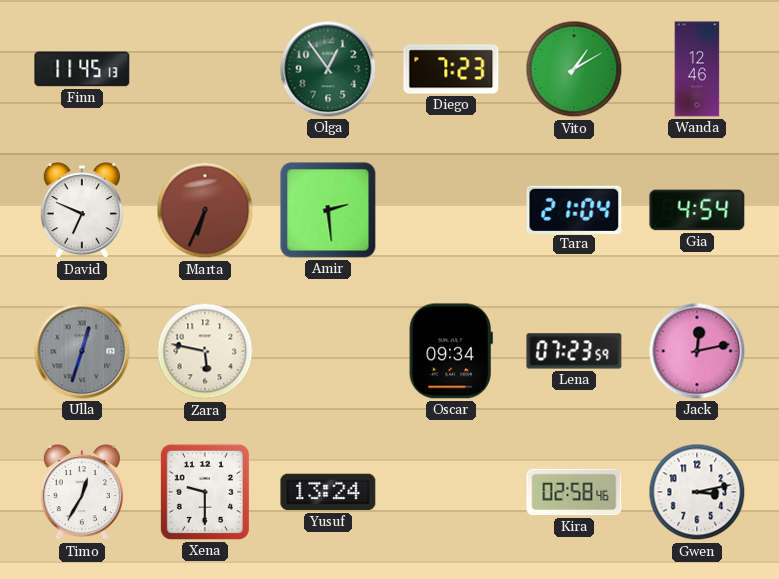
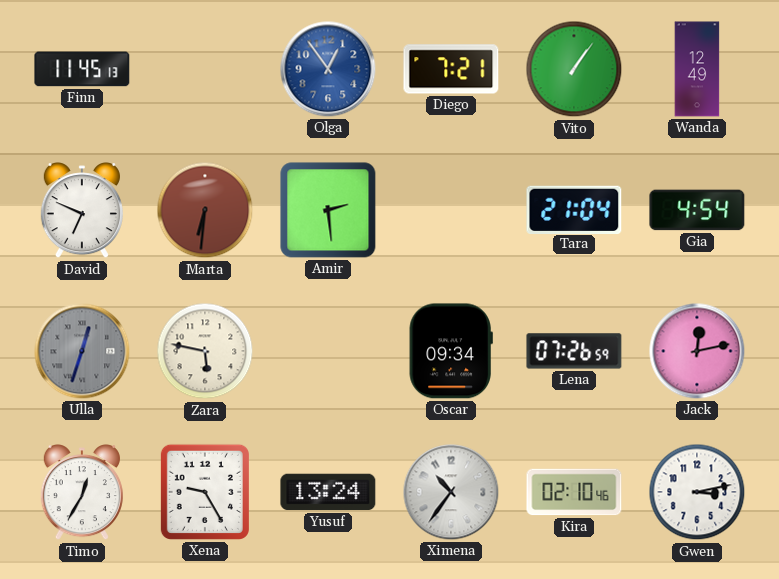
Olga dial: green -> blue (328, 69)
Diego: 7:23 -> 7:21 (451, 69)
Vito: 1:10 -> 1:06 (574, 69)
Wanda: 12:46 -> 12:49 (697, 69)
Marta: 6:34 -> 6:31 (205, 210)
Lena: 07:23 -> 07:26 (574, 351)
Xena: 9:30 -> 9:25 (205, 492)
Ximena: none -> 10:36 (451, 492)
Kira: 02:58 -> 02:10 (574, 492)
